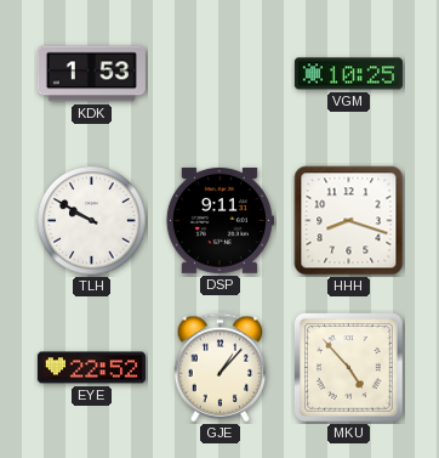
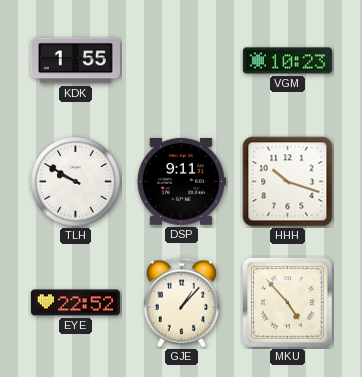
KDK: 1:53 -> 1:55 (75, 61)
VGM: 10:25 -> 10:23 (287, 61)
HHH: 8:18 -> 10:18 (288, 182)
